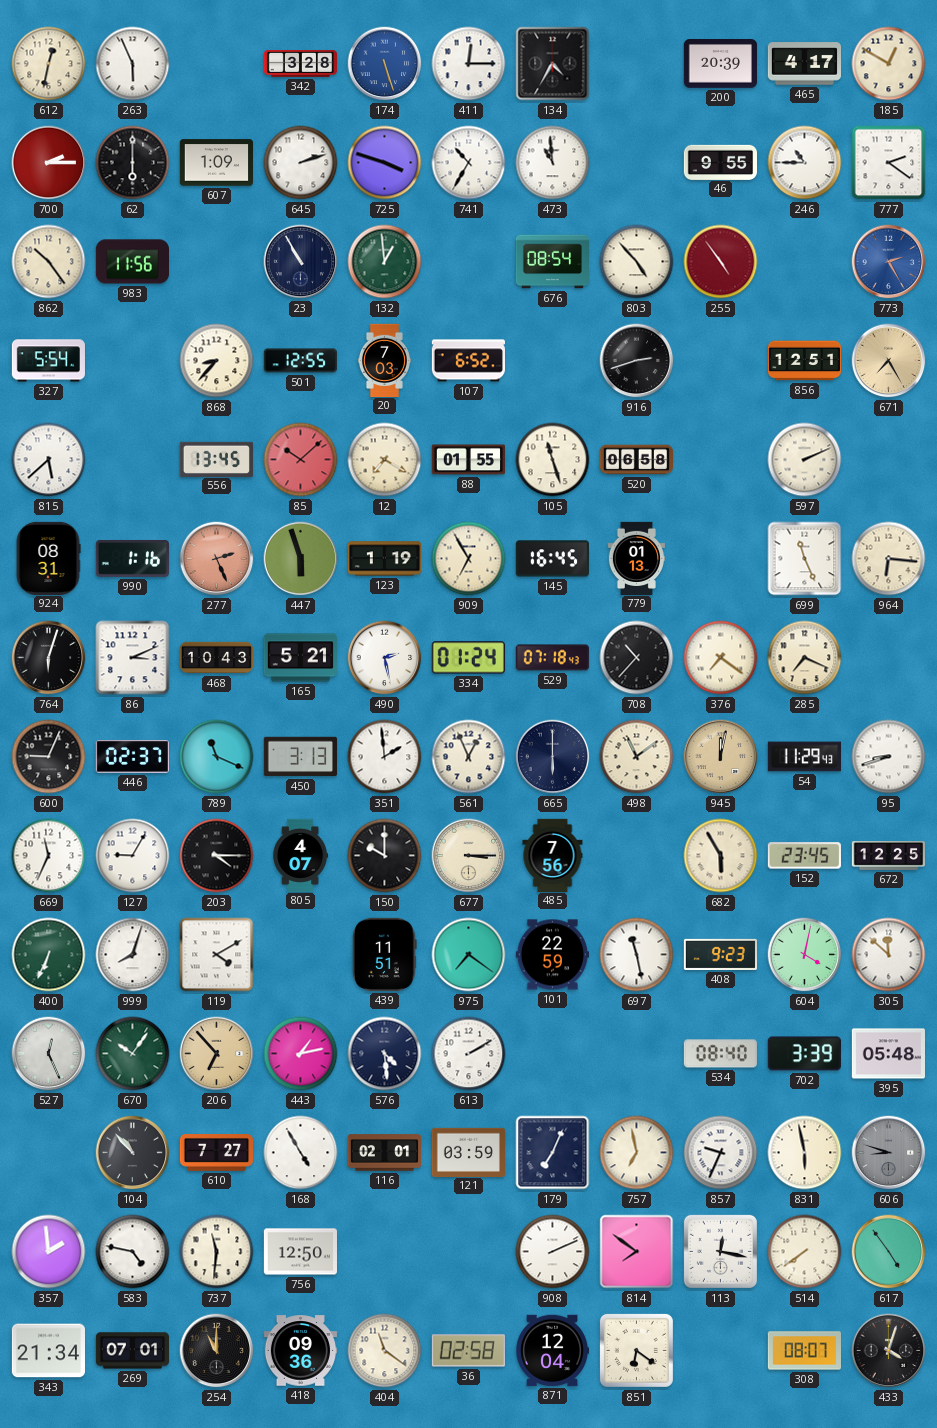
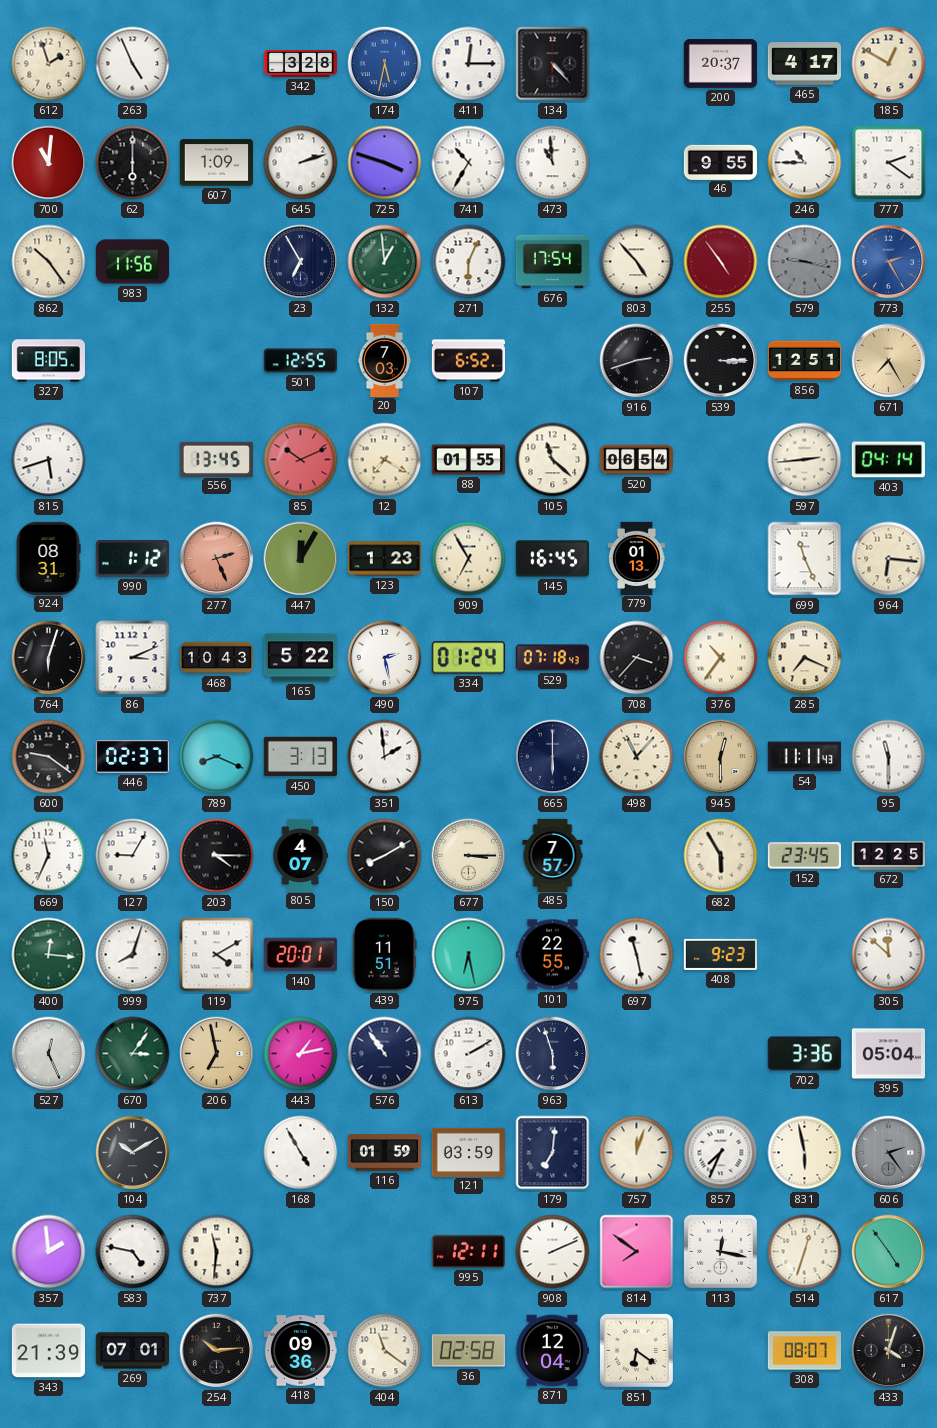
612: 12:32 -> 1:57 (49, 64)
263: 5:56 -> 4:56 (133, 64)
174: 5:27 -> 5:32 (385, 64)
134: 4:35 -> 4:23 (553, 64)
200: 20:39 -> 20:37 (720, 64)
700: 2:15 -> 11:01 (49, 163)
23: 10:55 -> 6:55 (301, 262)
271: none -> 6:04 (469, 262)
676: 08:54 -> 17:54 (552, 262)
579: none -> 9:17 (805, 262)
327: 5:54 -> 8:05 (48, 361)
868: 8:37 -> none (217, 361)
539: none -> 3:15 (721, 361)
815: 5:38 -> 5:42 (49, 460)
85: 10:08 -> 10:11 (301, 460)
105: 11:27 -> 11:22 (553, 460)
520: 06:58 -> 06:54 (636, 460)
597: 2:11 -> 2:44 (805, 460)
403: none -> 04:14 (888, 460)
990: 1:16 -> 1:12 (132, 559)
447: 5:57 -> 12:05 (301, 559)
123: 1:19 -> 1:23 (384, 559)
165: 5:21 -> 5:22 (300, 658)
708: 10:37 -> 3:37 (637, 658)
376: 7:21 -> 10:36 (721, 658)
600: 9:04 -> 9:21 (49, 757)
789: 11:19 -> 8:19 (217, 757)
561: 12:56 -> none (469, 757)
498: 11:09 -> 11:07 (637, 757)
945: 12:02 -> 12:30 (721, 757)
54: 11:29 -> 11:11 (804, 757)
95: 8:42 -> 11:30 (889, 757)
150: 10:00 -> 8:10 (385, 856)
485: 7:56 -> 7:57 (553, 855)
400: 6:34 -> 12:16 (49, 955)
140: none -> 20:01 (300, 955)
975: 7:21 -> 6:28 (469, 955)
101: 22:59 -> 22:55 (552, 955)
604: 4:02 -> none (805, 955)
670: 10:06 -> 3:06 (133, 1054)
206: 6:53 -> 6:58 (217, 1054)
576: 4:29 -> 10:54 (385, 1054)
963: none -> 5:57 (553, 1054)
534: 08:40 -> none (720, 1054)
702: 3:39 -> 3:36 (804, 1054)
395: 05:48 -> 05:04 (888, 1054)
104: 10:53 -> 10:10 (133, 1153)
610: 7:27 -> none (216, 1153)
116: 02:01 -> 01:59 (384, 1153)
179: 7:04 -> 7:01 (553, 1153)
757: 6:58 -> 12:03 (637, 1153)
857: 9:34 -> 7:34 (721, 1153)
606: 8:48 -> 2:24 (889, 1153)
756: 12:50 -> none (300, 1252)
995: none -> 12:11 (468, 1251)
514: 7:39 -> 12:33 (805, 1252)
343: 21:34 -> 21:39 (48, 1351)
254: 11:00 -> 10:14 (217, 1351)
